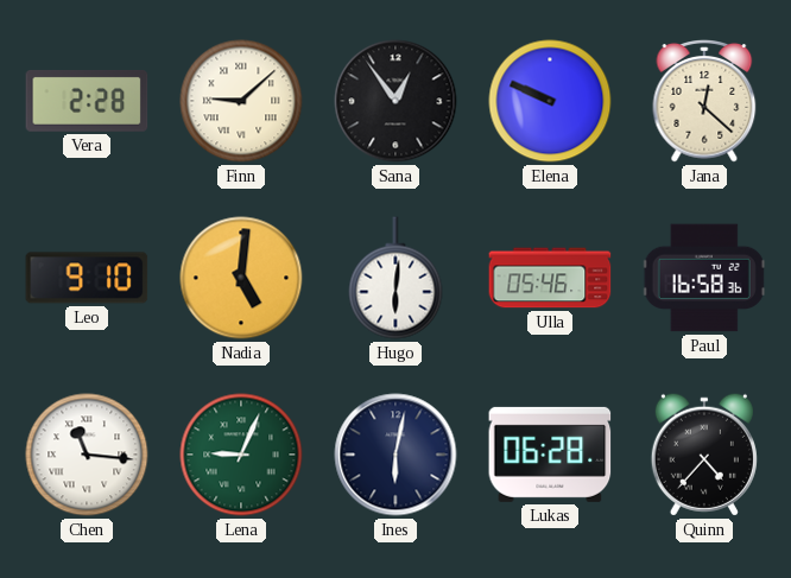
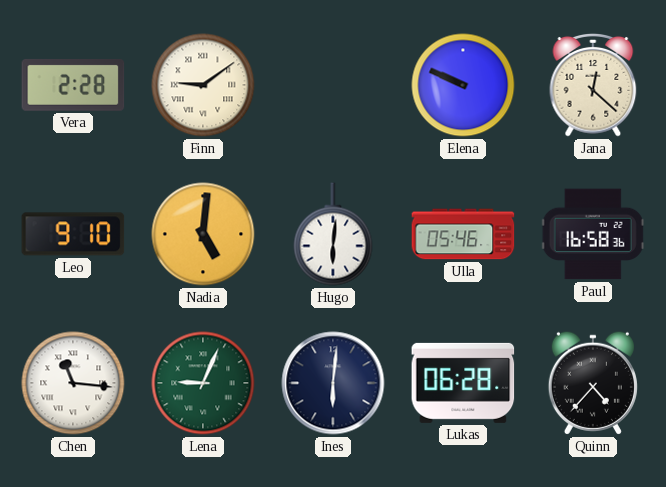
Finn: 9:08 -> 9:09 (203, 85)
Sana: 12:54 -> none (395, 101)
Ines: 6:02 -> 6:01 (333, 383)
